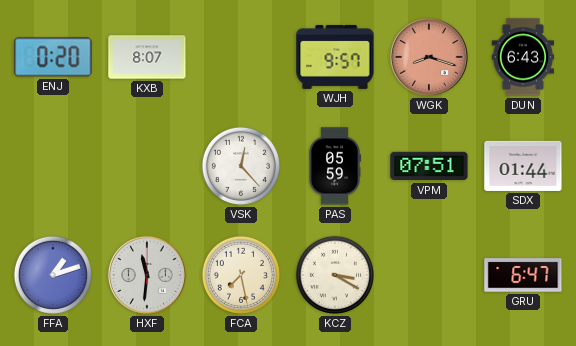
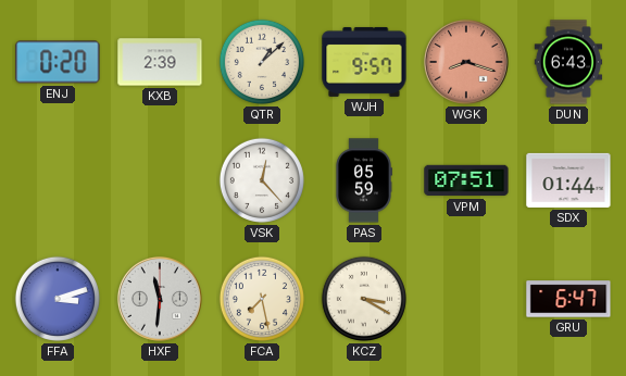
KXB: 8:07 -> 2:39 (160, 62)
QTR: none -> 1:08 (262, 62)
FFA: 1:12 -> 3:12 (58, 299)
